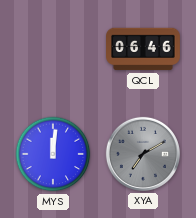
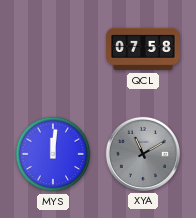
QCL: 06:46 -> 07:58 (143, 49)
XYA: 7:10 -> 11:10 (143, 154)
